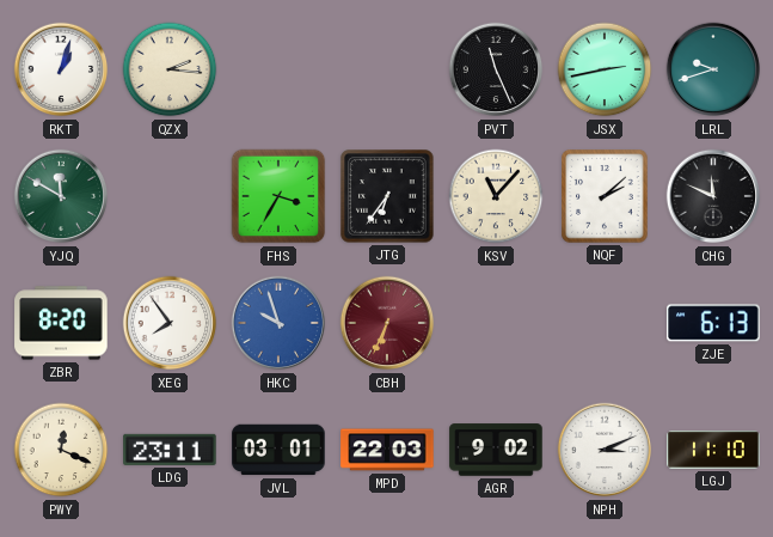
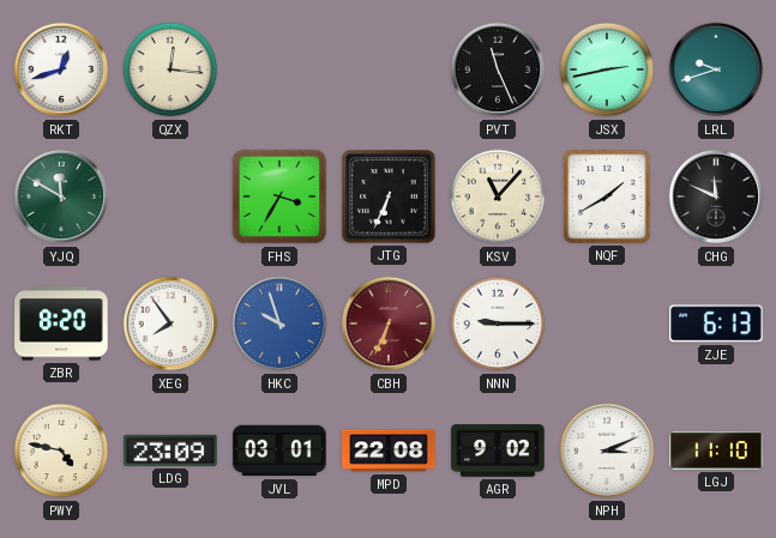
RKT: 1:03 -> 12:42 (61, 69)
QZX: 2:16 -> 12:16 (170, 69)
JTG: 6:36 -> 6:34 (389, 197)
NQF: 2:08 -> 1:40 (607, 197)
NNN: none -> 9:15 (498, 324)
PWY: 12:19 -> 4:47 (61, 451)
LDG: 23:11 -> 23:09 (170, 451)
MPD: 22:03 -> 22:08 (389, 451)
